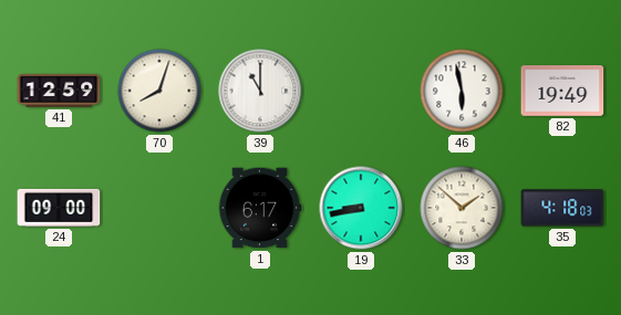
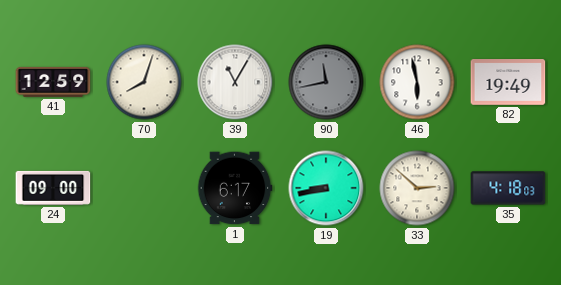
39: 11:00 -> 11:05 (235, 82)
90: none -> 11:43 (326, 82)
33: 1:52 -> 2:52 (417, 188)
